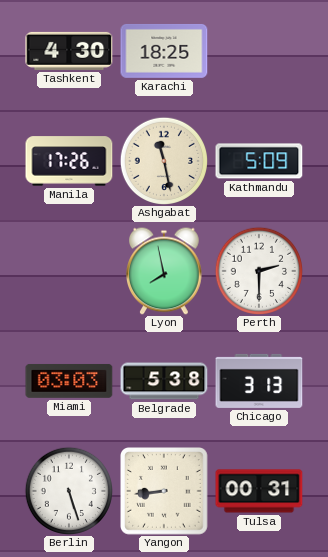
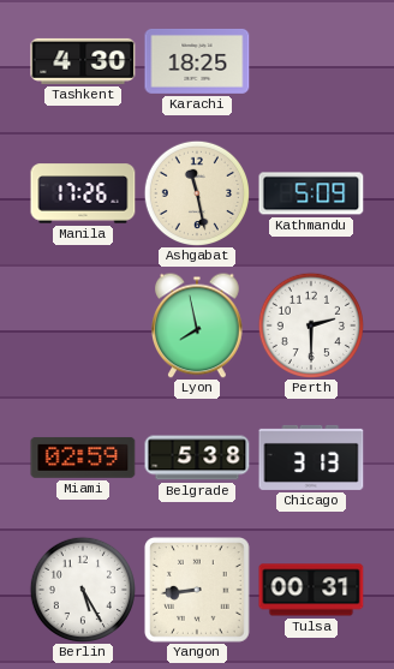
Miami: 03:03 -> 02:59 (83, 458)
Berlin: 5:27 -> 5:25 (82, 589)
